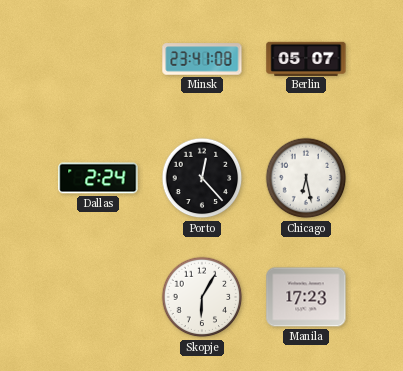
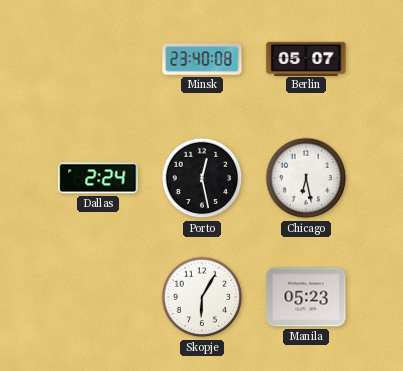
Minsk: 23:41 -> 23:40 (202, 59)
Porto: 12:23 -> 12:28 (202, 178)
Manila: 17:23 -> 05:23 (306, 297)
